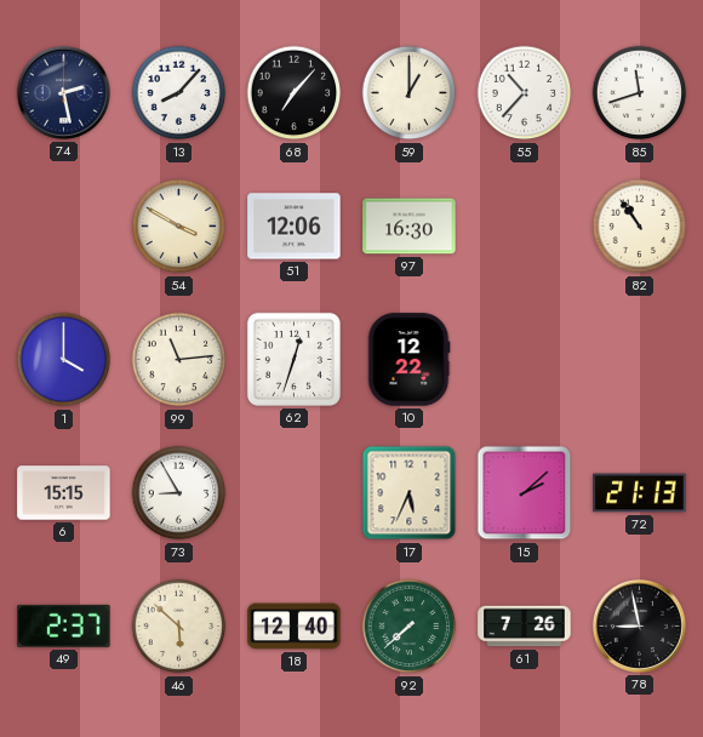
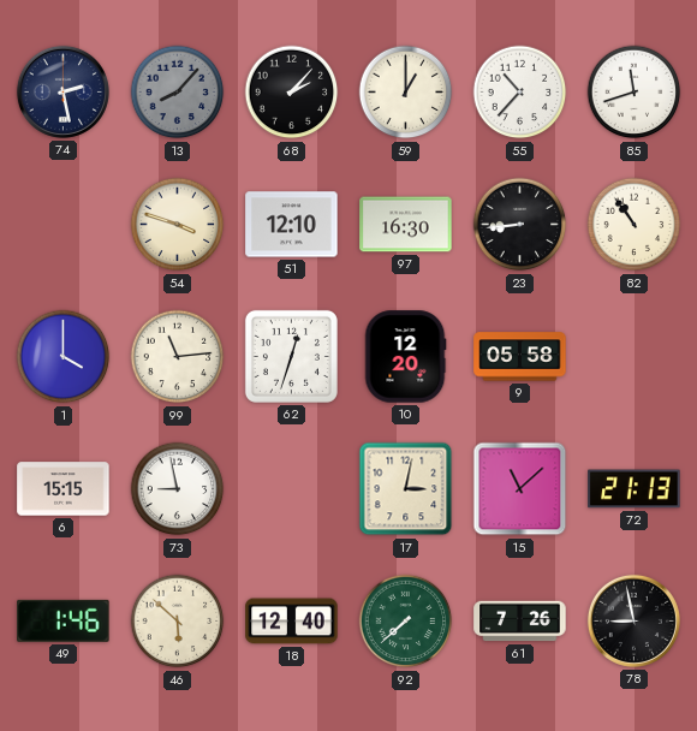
13 dial: white -> grey (178, 93)
68: 7:07 -> 2:07 (292, 93)
54: 3:50 -> 3:48 (178, 225)
51: 12:06 -> 12:10 (292, 225)
23: none -> 8:44 (520, 225)
10: 12:22 -> 12:20 (405, 357)
9: none -> 05:58 (520, 357)
73: 8:55 -> 8:58 (178, 489)
17: 5:34 -> 3:02 (406, 489)
15: 2:08 -> 11:08 (520, 489)
49: 2:37 -> 1:46 (64, 620)
